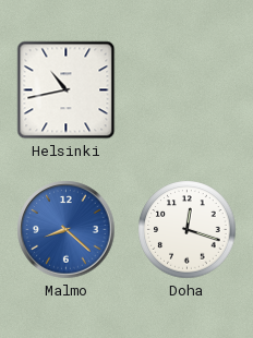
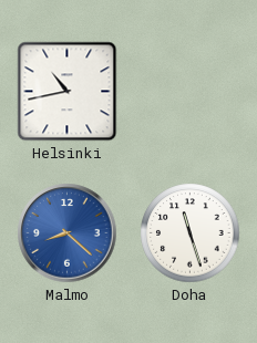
Doha: 12:18 -> 11:27 (191, 233)
